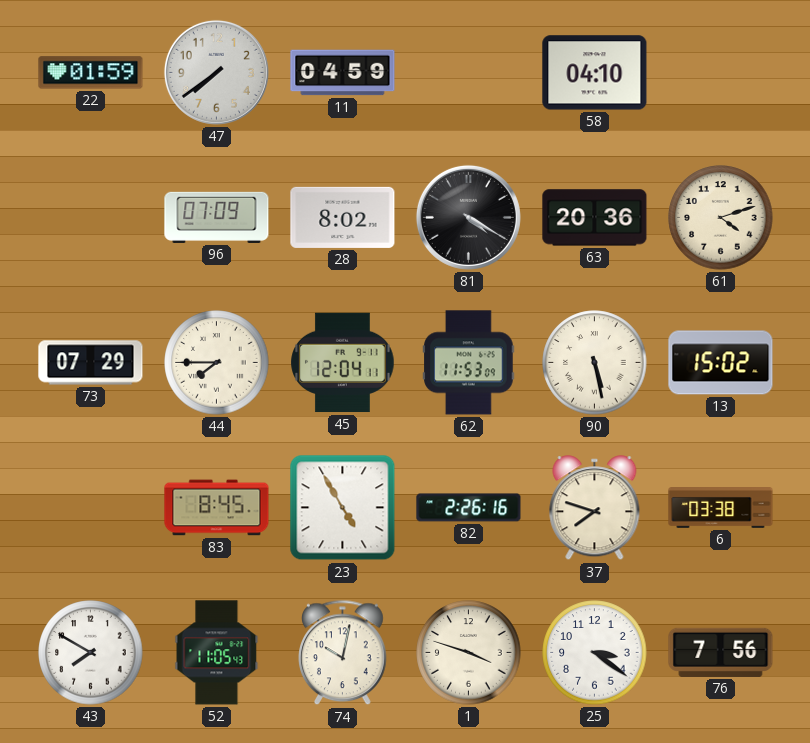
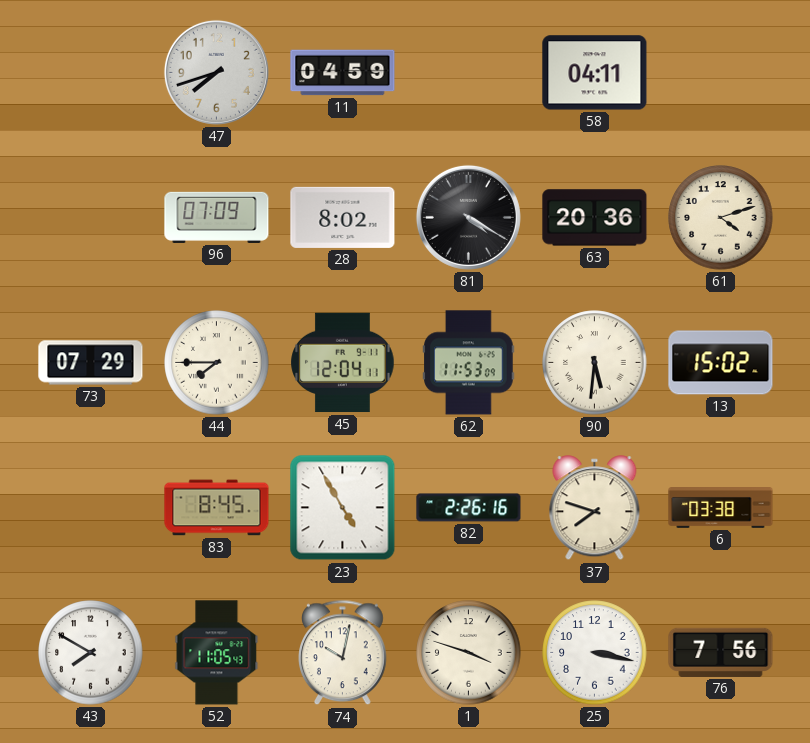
22: 01:59 -> none (91, 73)
47: 7:39 -> 7:42 (216, 72)
58: 04:10 -> 04:11 (595, 73)
90: 5:28 -> 5:31 (595, 363)
25: 3:21 -> 3:17 (595, 653)
